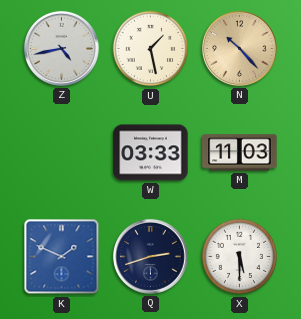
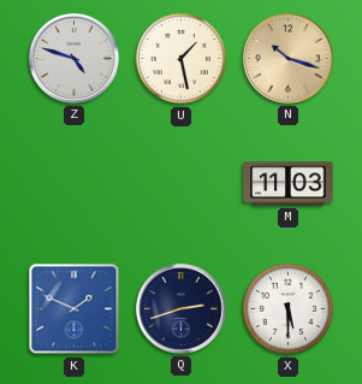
Z: 4:43 -> 4:48 (73, 58)
N: 10:23 -> 10:18 (287, 58)
W: 03:33 -> none (151, 153)
